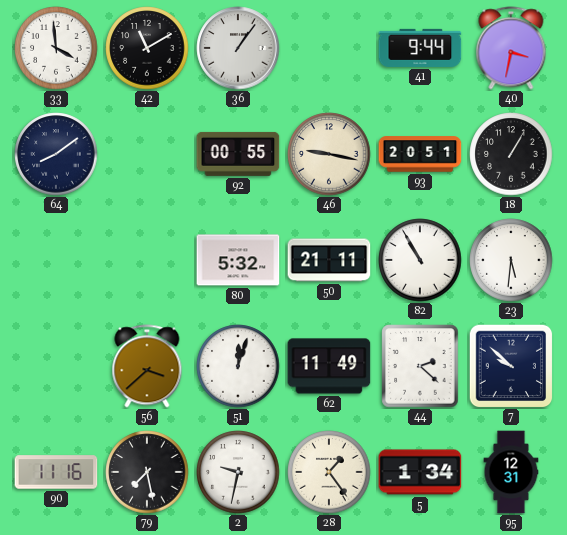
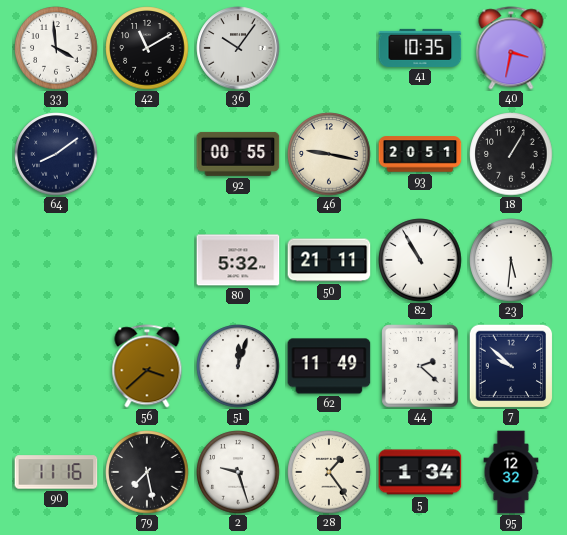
36: 1:06 -> 10:06 (238, 48)
41: 9:44 -> 10:35 (420, 48)
2: 9:32 -> 9:27 (238, 472)
95: 12:31 -> 12:32 (511, 472)
